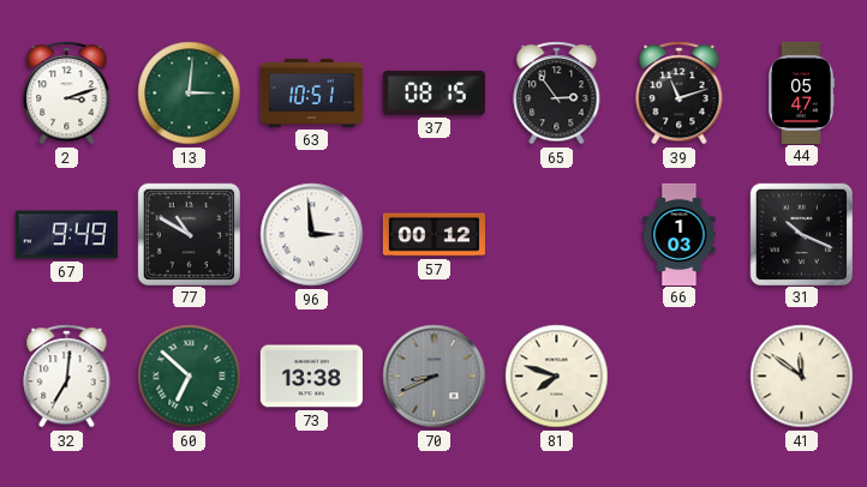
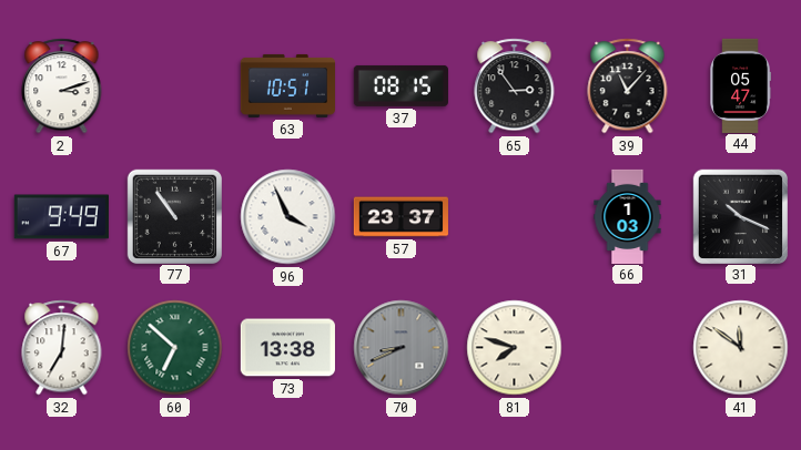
13: 3:01 -> none (190, 94)
39: 11:12 -> 11:07 (628, 86)
77: 10:50 -> 10:54 (174, 216)
96: 2:59 -> 3:56 (288, 217)
57: 00:12 -> 23:37 (400, 217)
